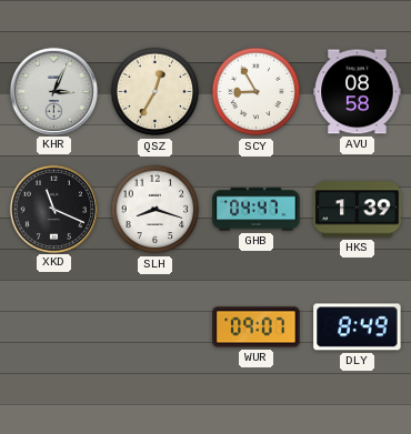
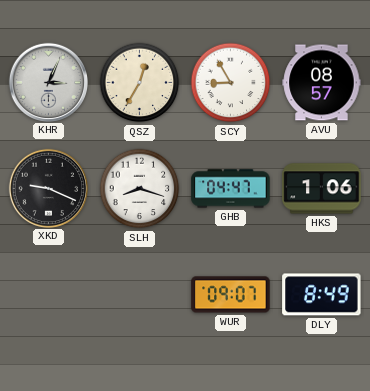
AVU: 08:58 -> 08:57 (322, 83)
XKD: 11:19 -> 9:19 (48, 188)
HKS: 1:39 -> 1:06 (322, 189)
